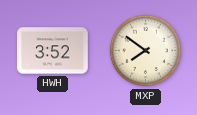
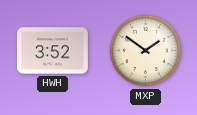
MXP: 7:51 -> 1:51 (146, 51)
